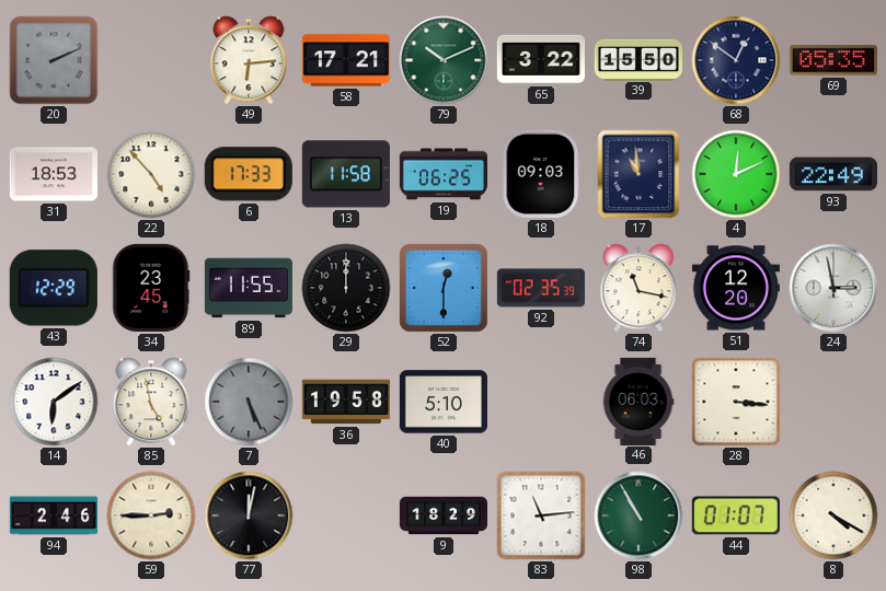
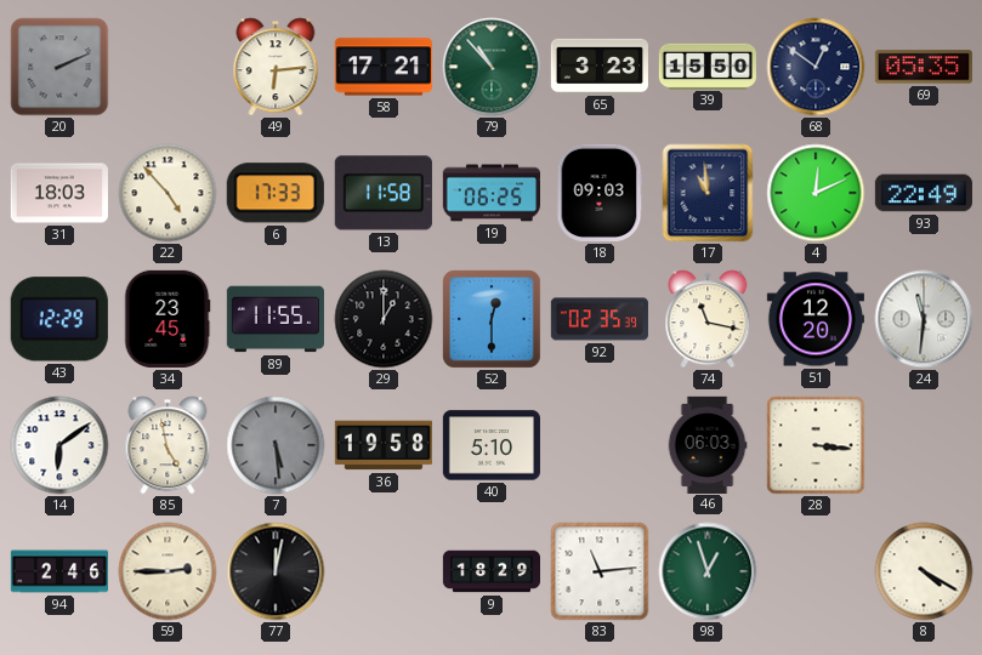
79: 10:11 -> 10:53 (492, 67)
65: 3:22 -> 3:23 (600, 65)
31: 18:53 -> 18:03 (59, 193)
29: 12:00 -> 1:00 (384, 319)
24: 2:58 -> 11:31 (924, 319)
7: 5:26 -> 5:29 (276, 445)
98: 10:55 -> 12:57 (708, 571)
44: 01:07 -> none (736, 515)
